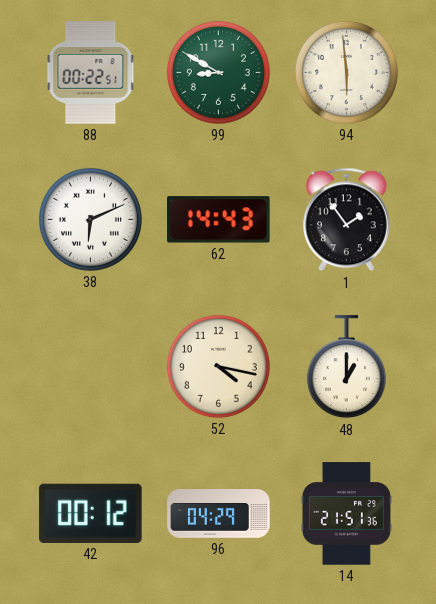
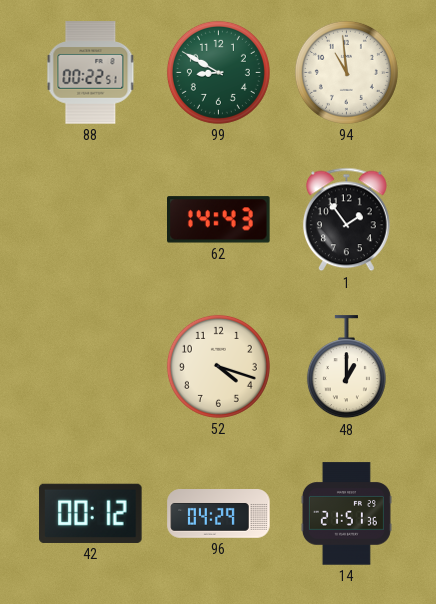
94: 5:59 -> 10:59 (346, 72)
38: 6:11 -> none (90, 219)
52: 4:17 -> 4:18 (218, 366)
